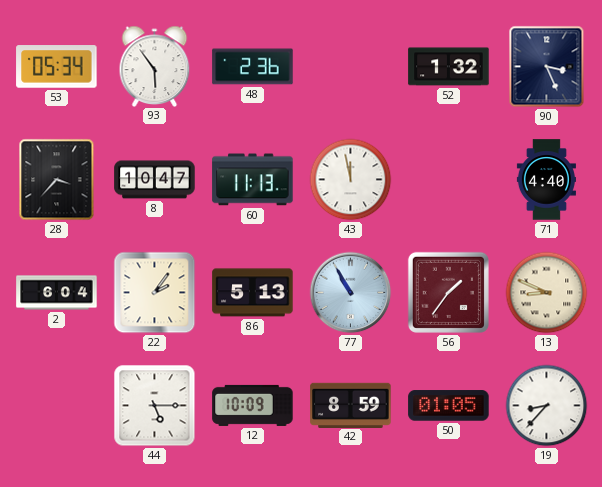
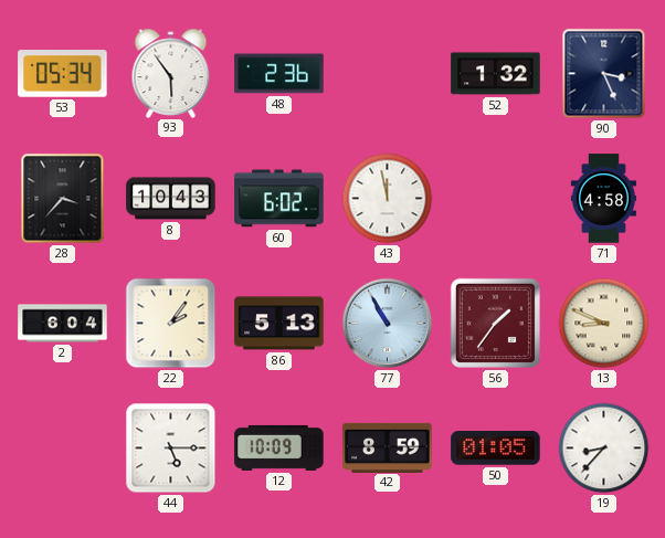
8: 10:47 -> 10:43 (171, 199)
60: 11:13 -> 6:02 (279, 199)
71: 4:40 -> 4:58 (603, 199)
